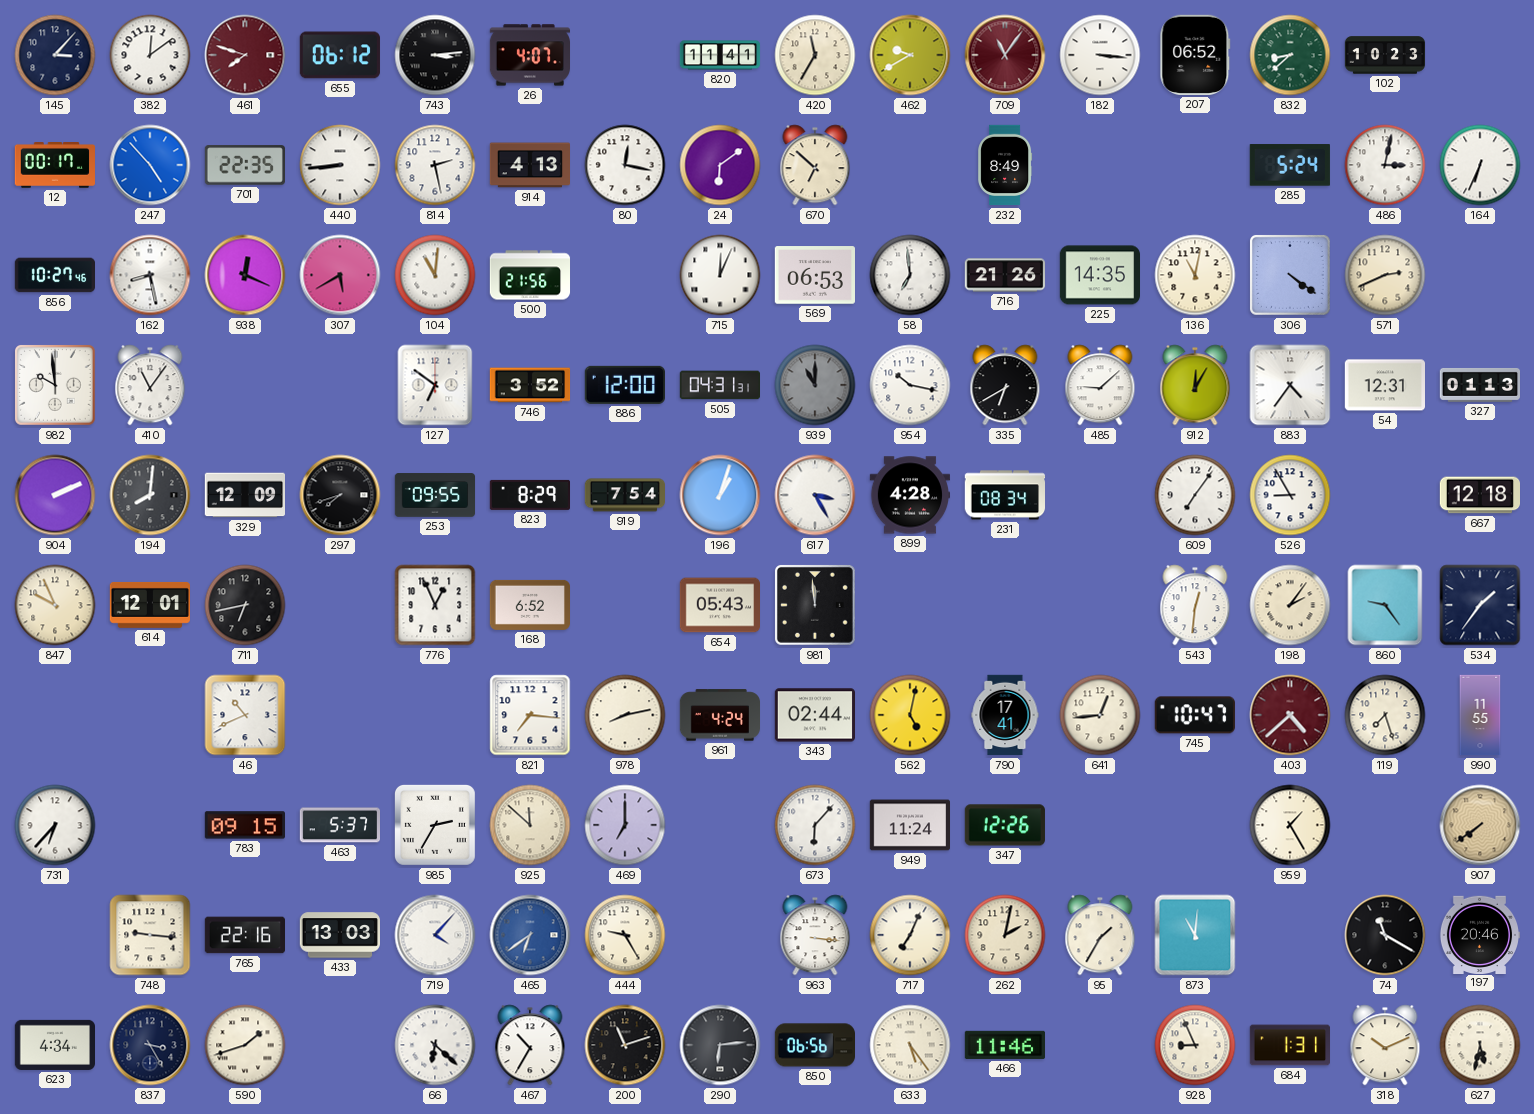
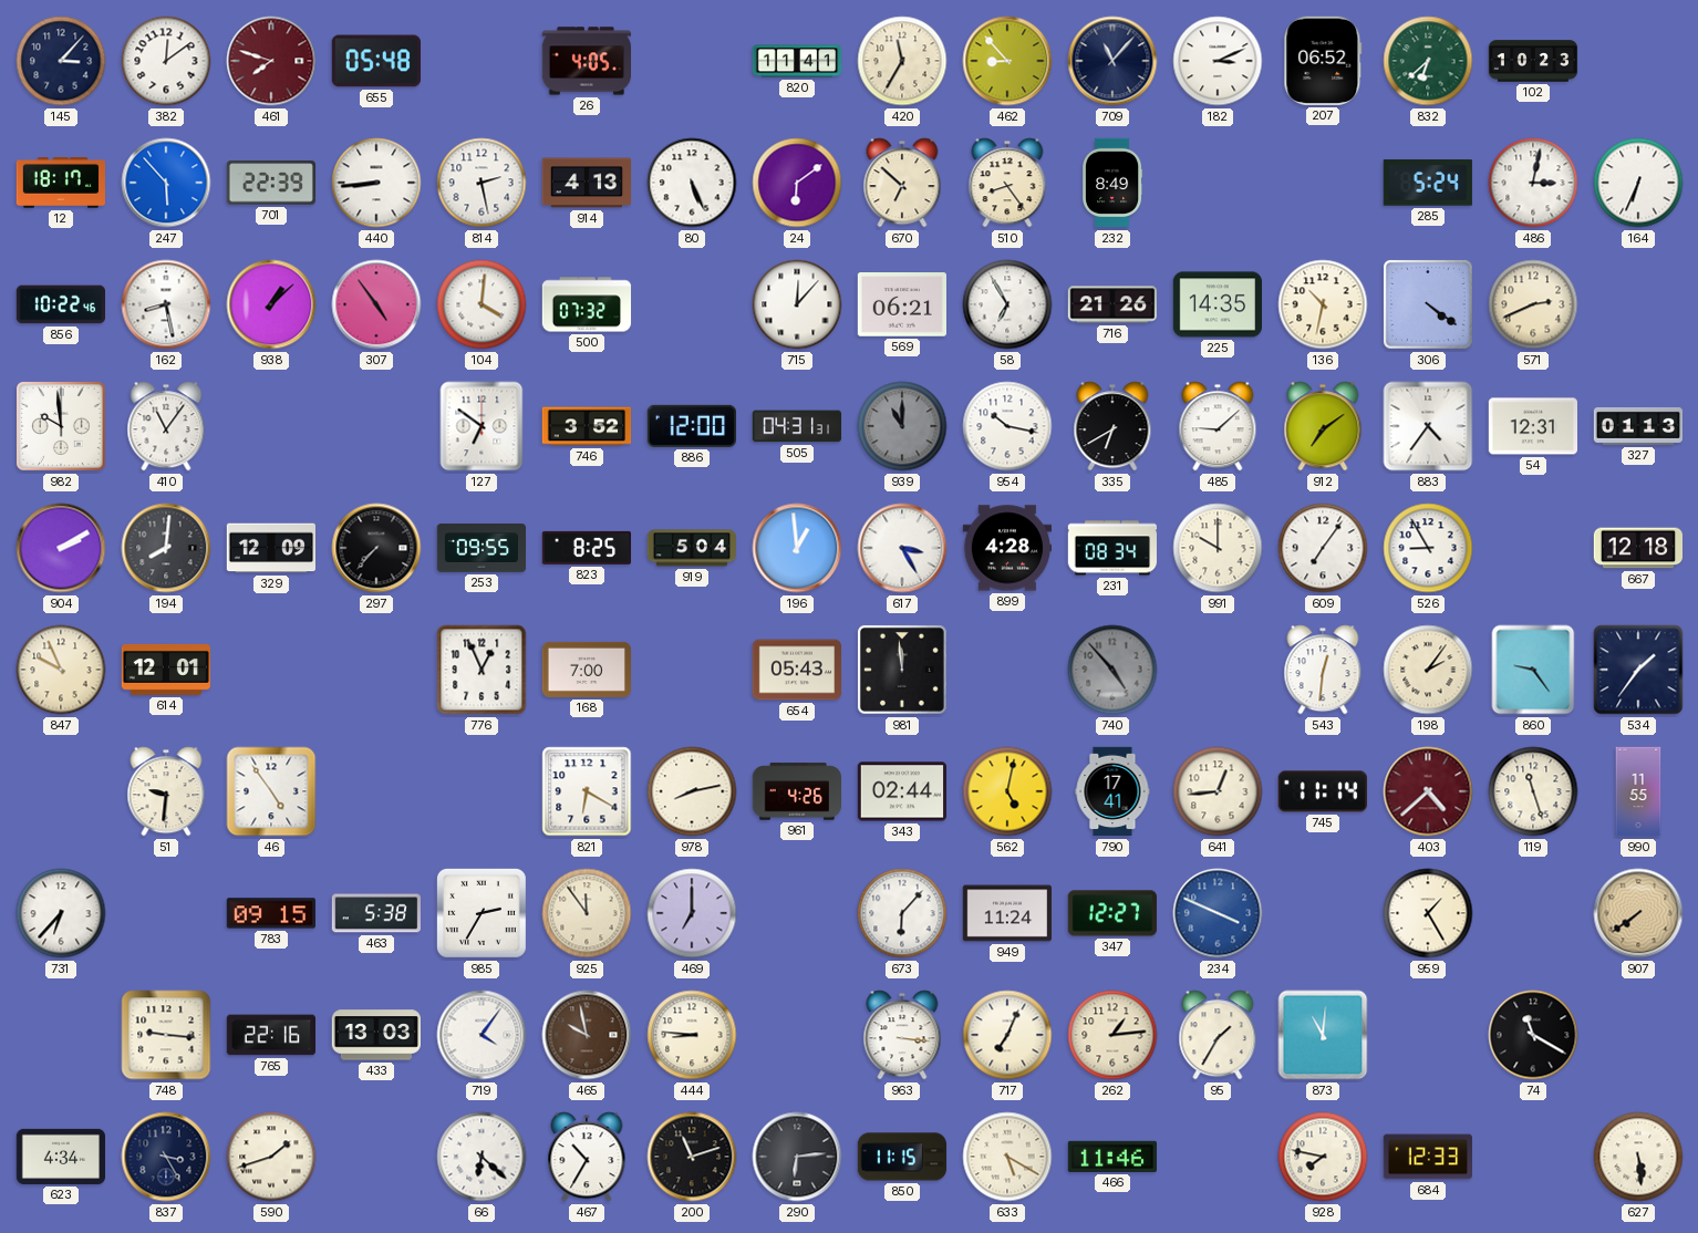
655: 06:12 -> 05:48 (376, 61)
743: 3:14 -> none (435, 55)
26: 4:07 -> 4:05 (586, 61)
462: 9:40 -> 8:53 (1007, 61)
709: 11:06 -> 11:07 (1112, 61)
709 dial: burgundy -> navy (1112, 61)
182: 3:16 -> 3:11 (1218, 61)
832: 8:38 -> 6:38 (1428, 61)
12: 00:17 -> 18:17 (60, 184)
247: 4:53 -> 5:53 (166, 183)
701: 22:35 -> 22:39 (270, 183)
80: 12:17 -> 5:26 (692, 183)
510: none -> 8:24 (1007, 183)
856: 10:27 -> 10:22 (60, 304)
938: 12:19 -> 1:08 (271, 304)
307: 5:40 -> 4:54 (376, 304)
104: 11:01 -> 4:01 (482, 304)
500: 21:56 -> 07:32 (587, 304)
715: 12:04 -> 12:07 (797, 304)
569: 06:53 -> 06:21 (901, 304)
58: 6:59 -> 6:55 (1007, 304)
136: 11:02 -> 10:32 (1323, 304)
912: 12:05 -> 7:09 (1323, 426)
904: 2:11 -> 2:10 (61, 548)
297: 7:42 -> 7:37 (376, 548)
823: 8:29 -> 8:25 (586, 548)
919: 7:54 -> 5:04 (691, 548)
196: 1:03 -> 12:59 (797, 548)
991: none -> 10:00 (1218, 548)
711: 6:43 -> none (245, 605)
168: 6:52 -> 7:00 (586, 670)
740: none -> 4:53 (1112, 670)
51: none -> 9:31 (166, 791)
46: 10:41 -> 4:54 (271, 791)
821: 7:16 -> 6:20 (587, 791)
961: 4:24 -> 4:26 (796, 791)
745: 10:47 -> 11:14 (1323, 791)
119: 7:27 -> 11:27 (1533, 791)
463: 5:37 -> 5:38 (375, 913)
925: 11:52 -> 11:54 (587, 913)
347: 12:26 -> 12:27 (1112, 913)
234: none -> 3:49 (1218, 913)
719: 4:07 -> 4:06 (482, 1035)
465: 6:39 -> 9:58 (587, 1035)
465 dial: blue -> brown (587, 1035)
444: 9:25 -> 8:46 (692, 1035)
262: 2:02 -> 1:14 (1112, 1035)
197: 20:46 -> none (1479, 934)
850: 06:56 -> 11:15 (901, 1157)
633: 5:24 -> 5:20 (1007, 1157)
928: 8:56 -> 7:47 (1323, 1157)
684: 1:31 -> 12:33 (1427, 1157)
318: 10:11 -> none (1385, 1045)
627: 5:32 -> 5:29 (1638, 1157)
